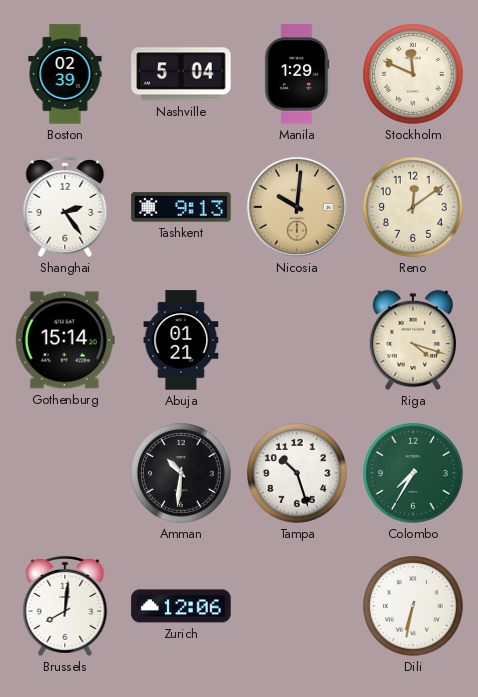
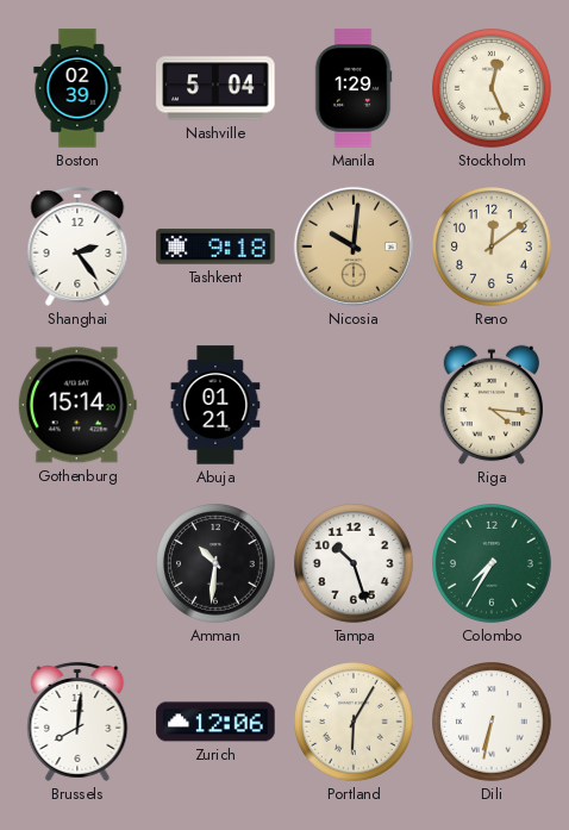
Stockholm: 11:49 -> 12:26 (493, 89)
Tashkent: 9:13 -> 9:18 (215, 246)
Riga: 4:18 -> 4:16 (490, 405)
Portland: none -> 6:05 (355, 723)
